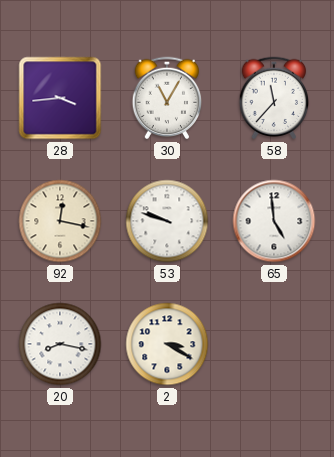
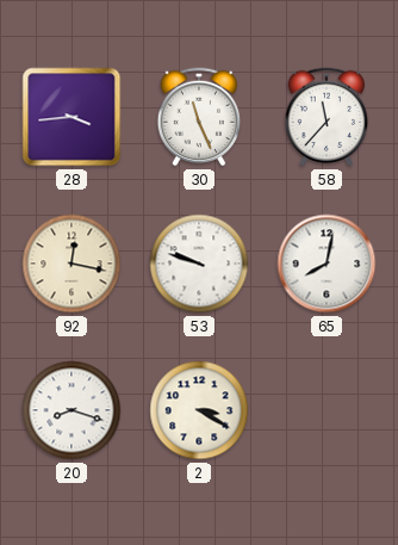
30: 11:05 -> 11:26 (199, 117)
65: 4:59 -> 8:02 (327, 264)
20: 8:17 -> 8:18 (71, 410)
